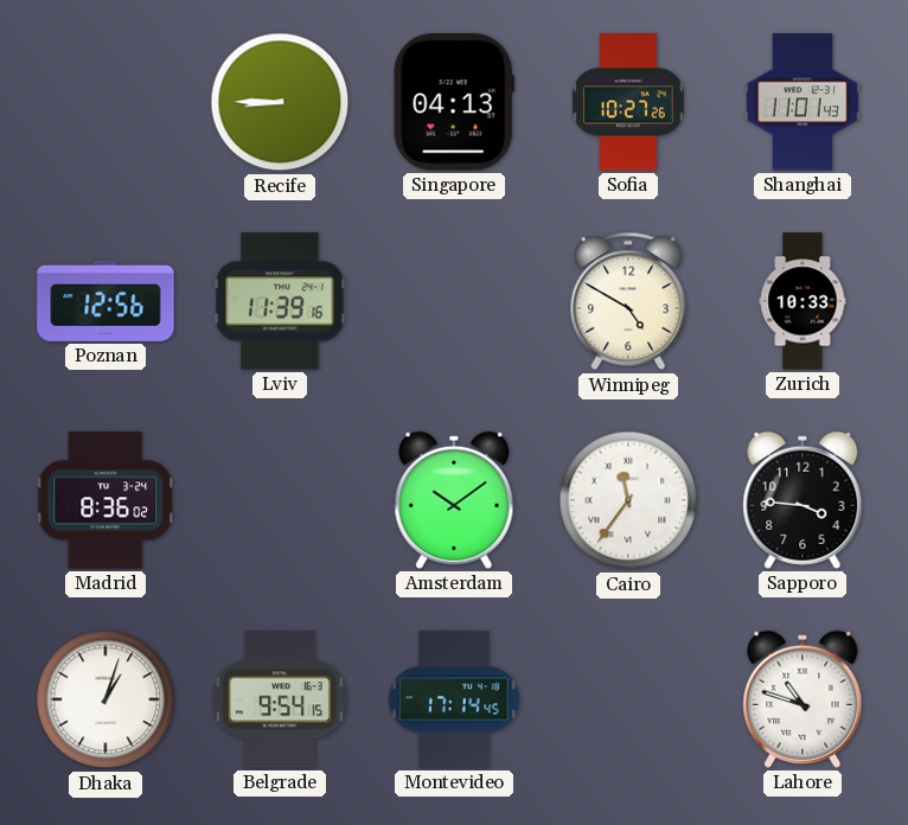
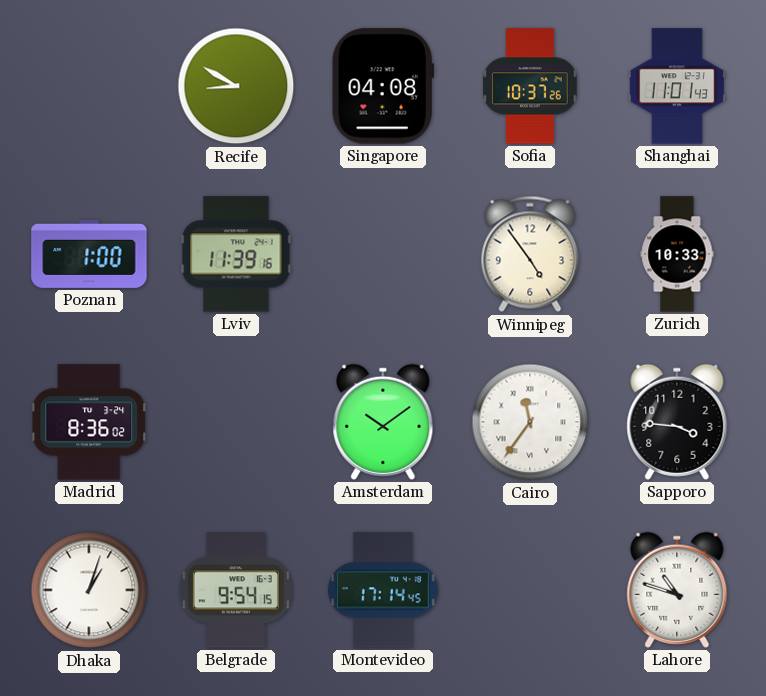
Recife: 8:45 -> 8:50 (236, 86)
Singapore: 04:13 -> 04:08 (383, 86)
Sofia: 10:27 -> 10:37 (530, 86)
Poznan: 12:56 -> 1:00 (89, 254)
Winnipeg: 4:50 -> 4:54 (530, 254)
